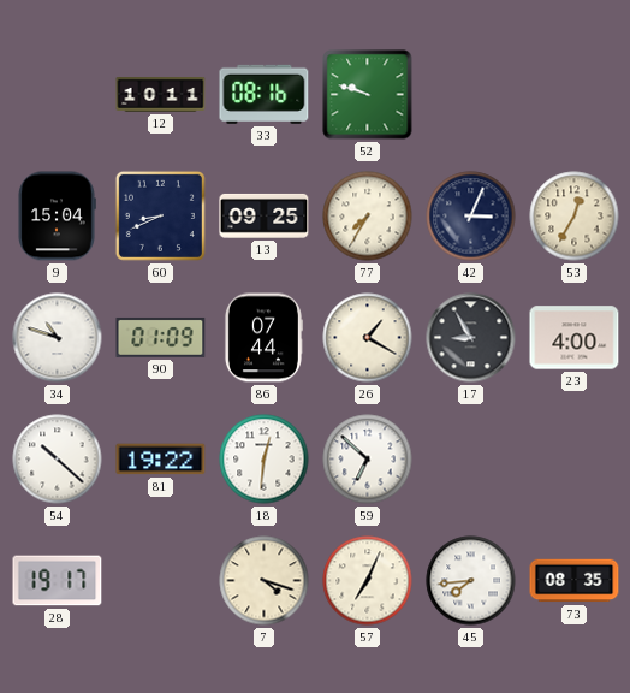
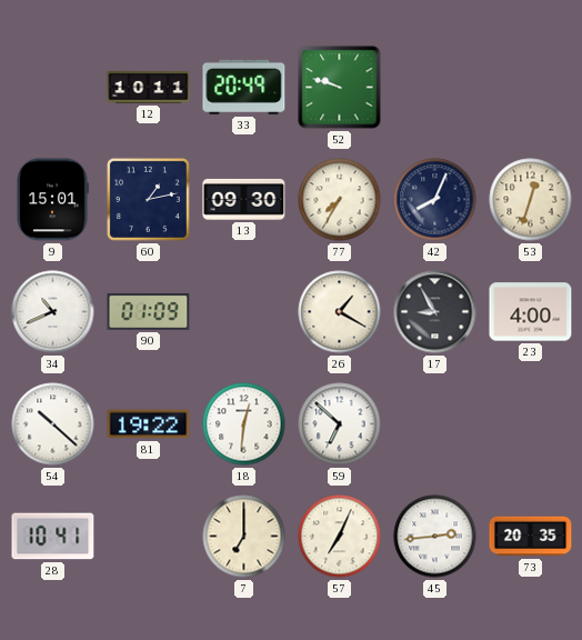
33: 08:16 -> 20:49 (244, 87)
9: 15:04 -> 15:01 (52, 200)
60: 8:41 -> 1:13 (148, 199)
13: 09:25 -> 09:30 (244, 199)
42: 3:04 -> 8:04 (435, 200)
53: 12:35 -> 12:33 (531, 200)
34: 10:48 -> 10:41 (53, 312)
86: 07:44 -> none (263, 338)
28: 19:17 -> 10:41 (53, 537)
7: 4:18 -> 7:00 (244, 537)
45: 7:44 -> 2:44 (435, 537)
73: 08:35 -> 20:35 (531, 537)
